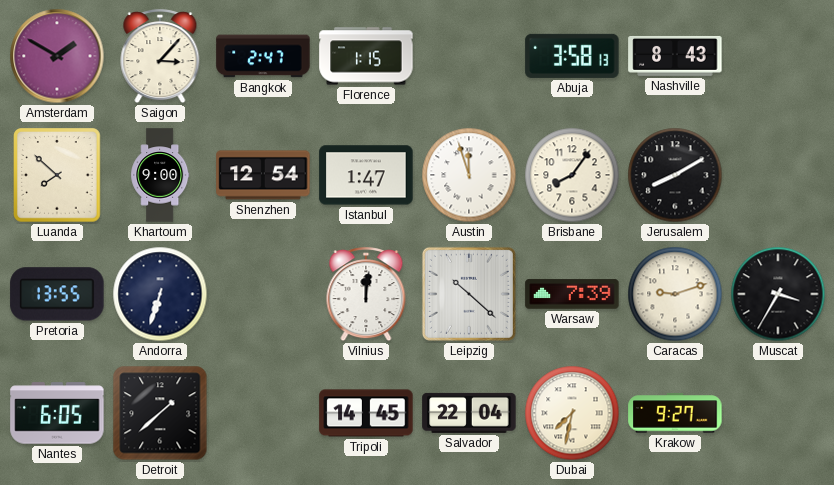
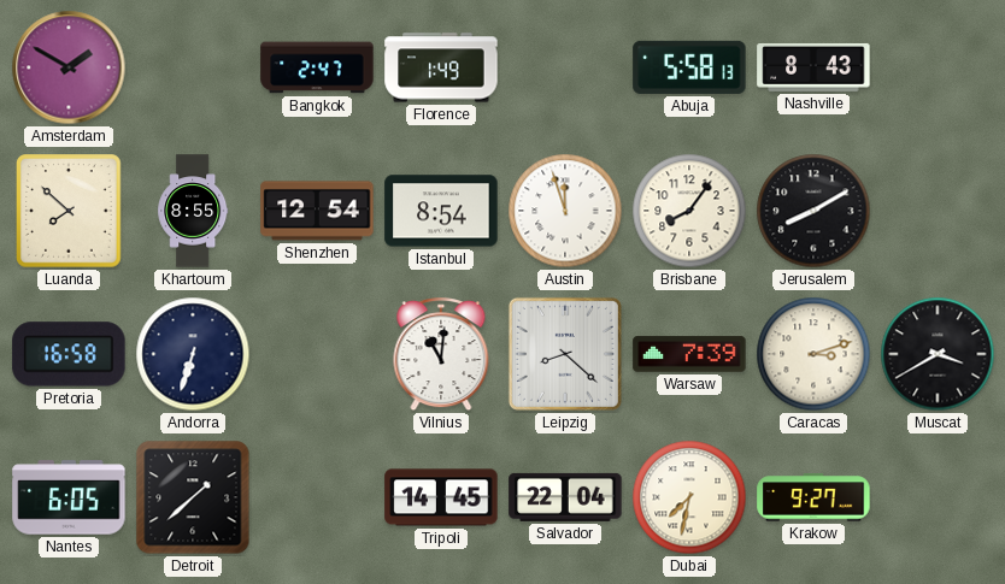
Saigon: 3:07 -> none (160, 57)
Florence: 1:15 -> 1:49 (441, 67)
Abuja: 3:58 -> 5:58 (689, 67)
Khartoum: 9:00 -> 8:55 (193, 211)
Istanbul: 1:47 -> 8:54 (441, 211)
Pretoria: 13:55 -> 16:58 (69, 354)
Vilnius: 12:01 -> 11:01 (441, 355)
Leipzig: 10:22 -> 8:22 (565, 354)
Caracas: 9:12 -> 3:12 (813, 354)
Muscat: 3:35 -> 3:40 (938, 354)
